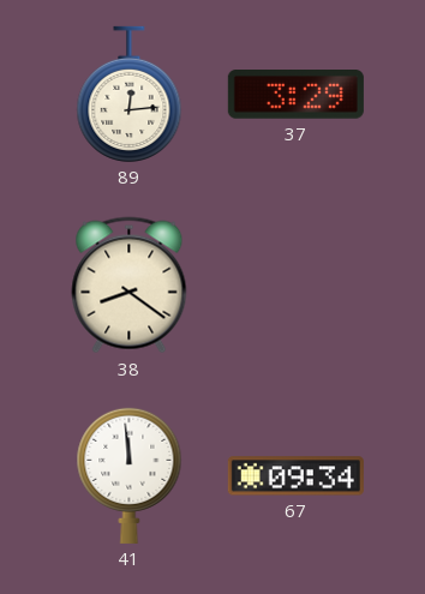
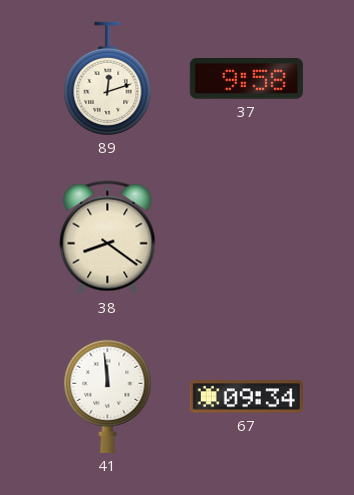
89: 12:14 -> 12:12 (108, 78)
37: 3:29 -> 9:58 (246, 79)
